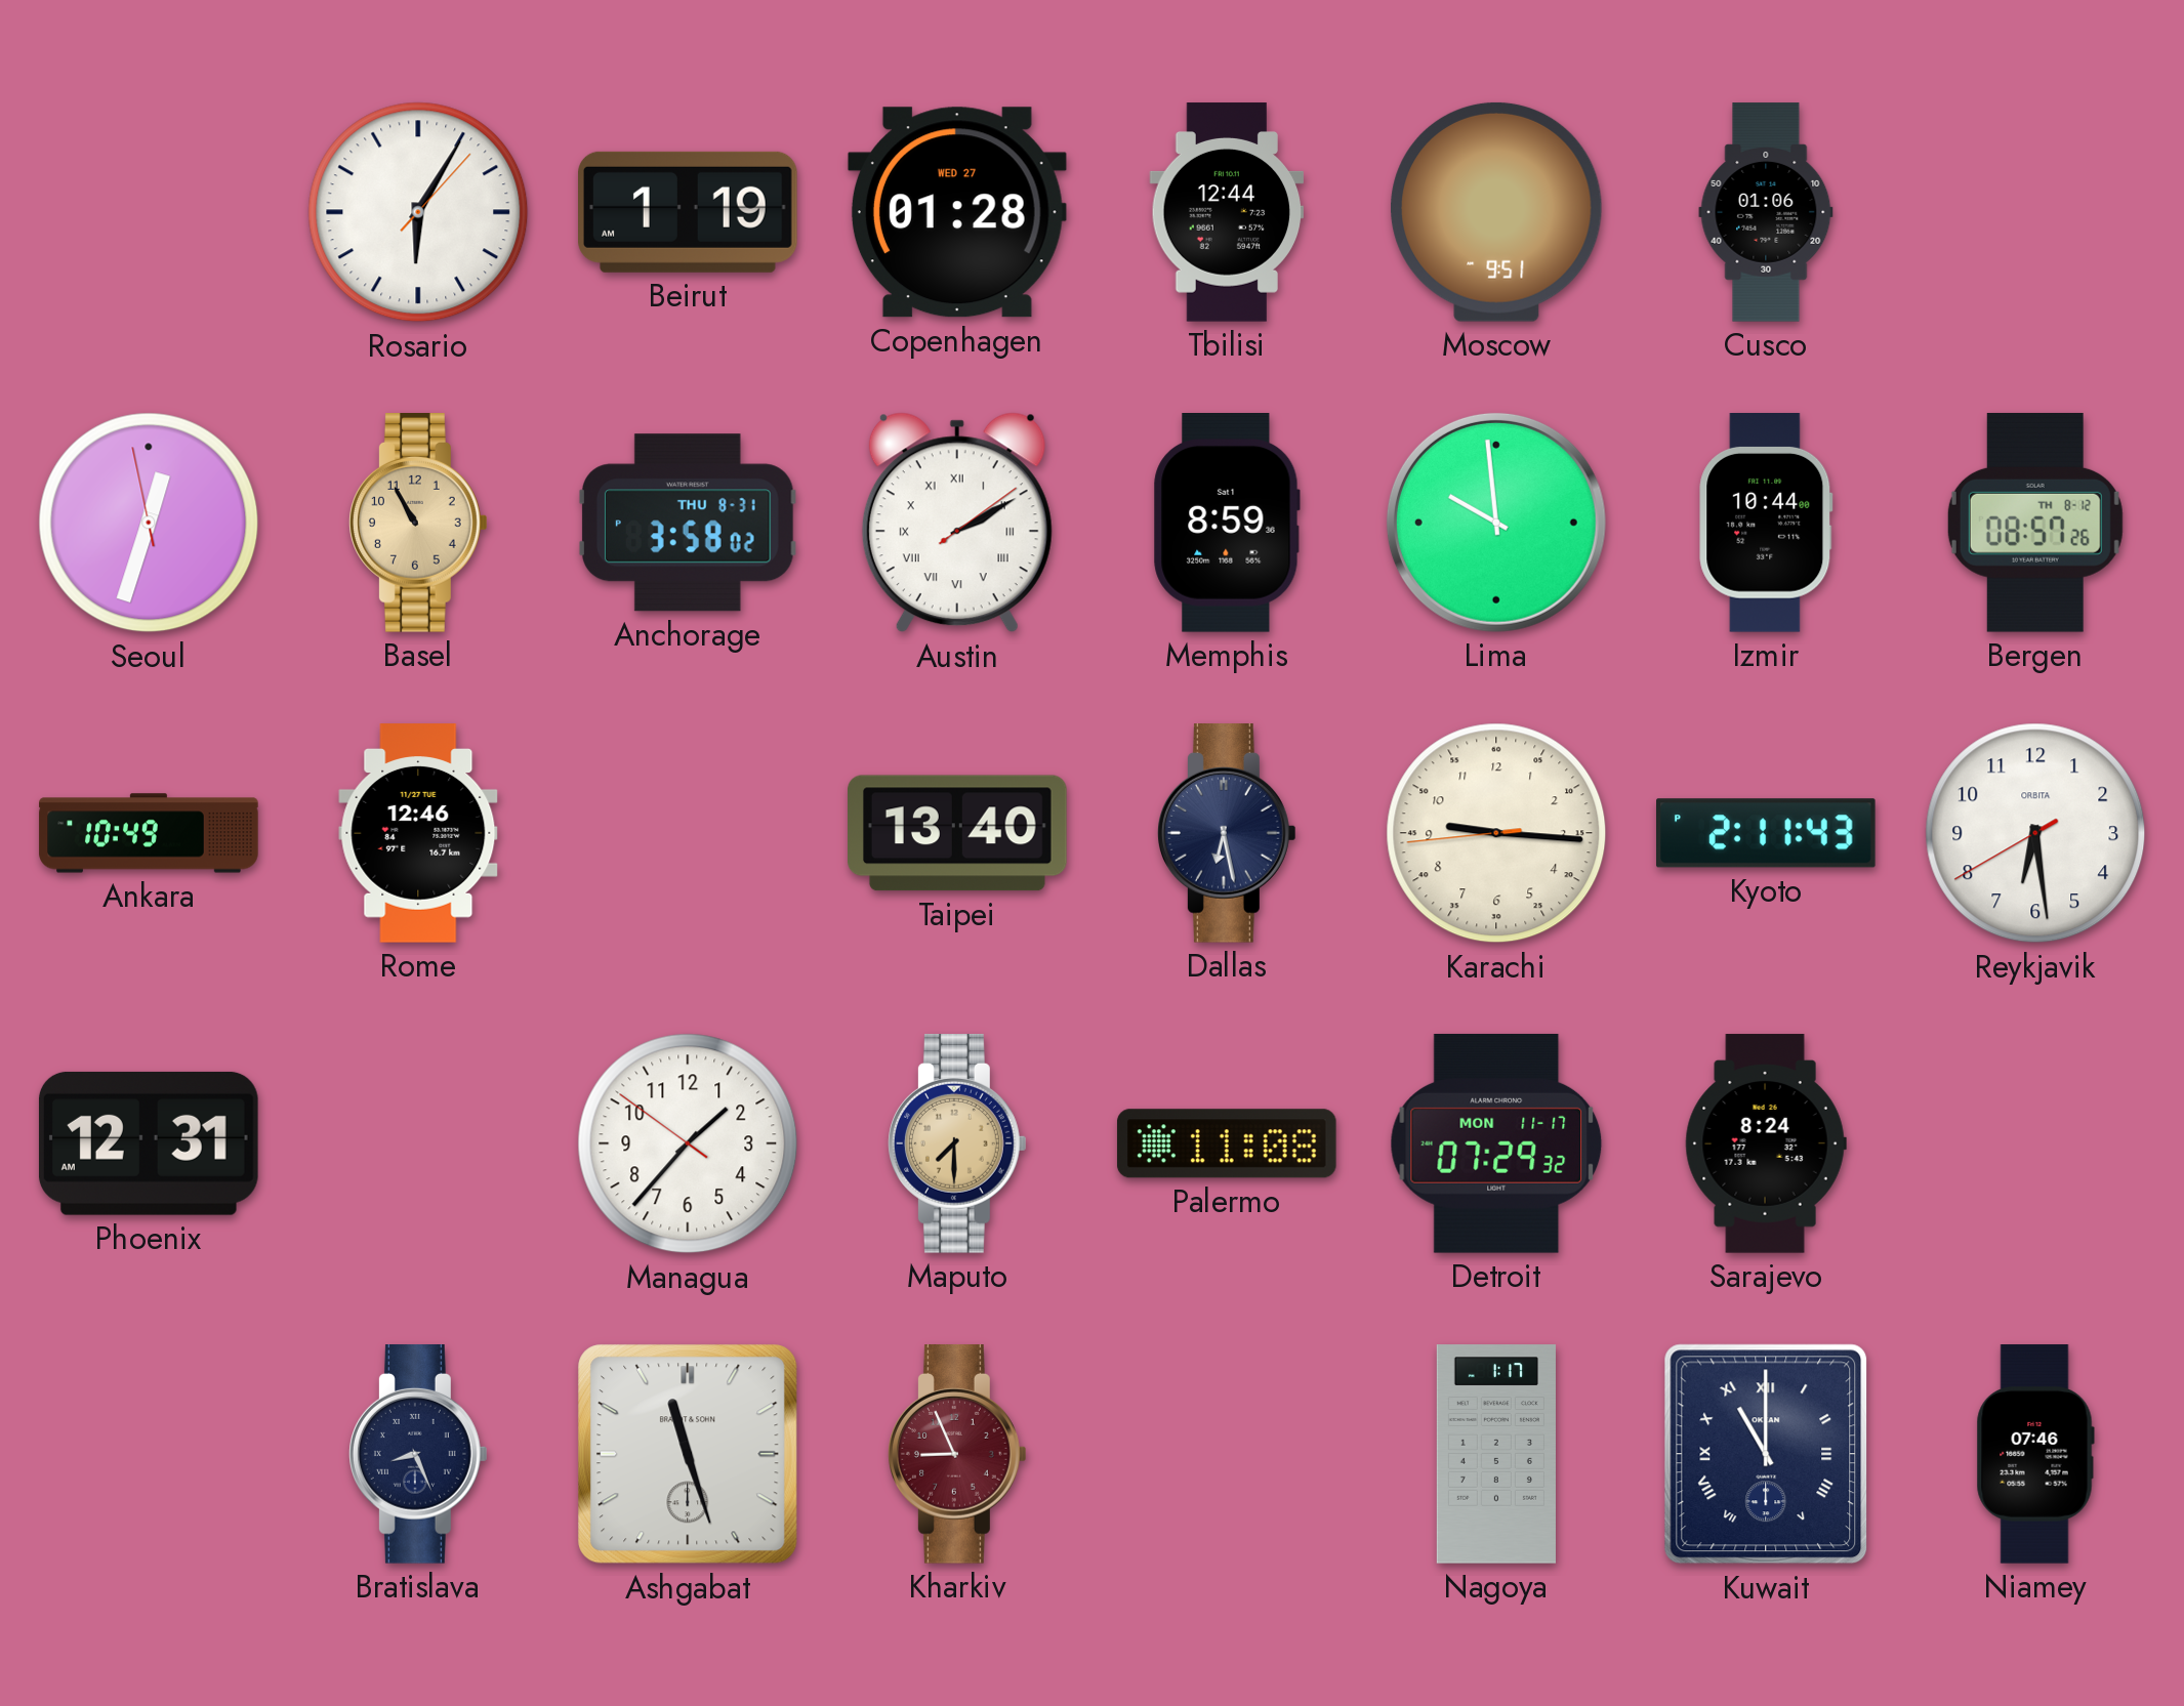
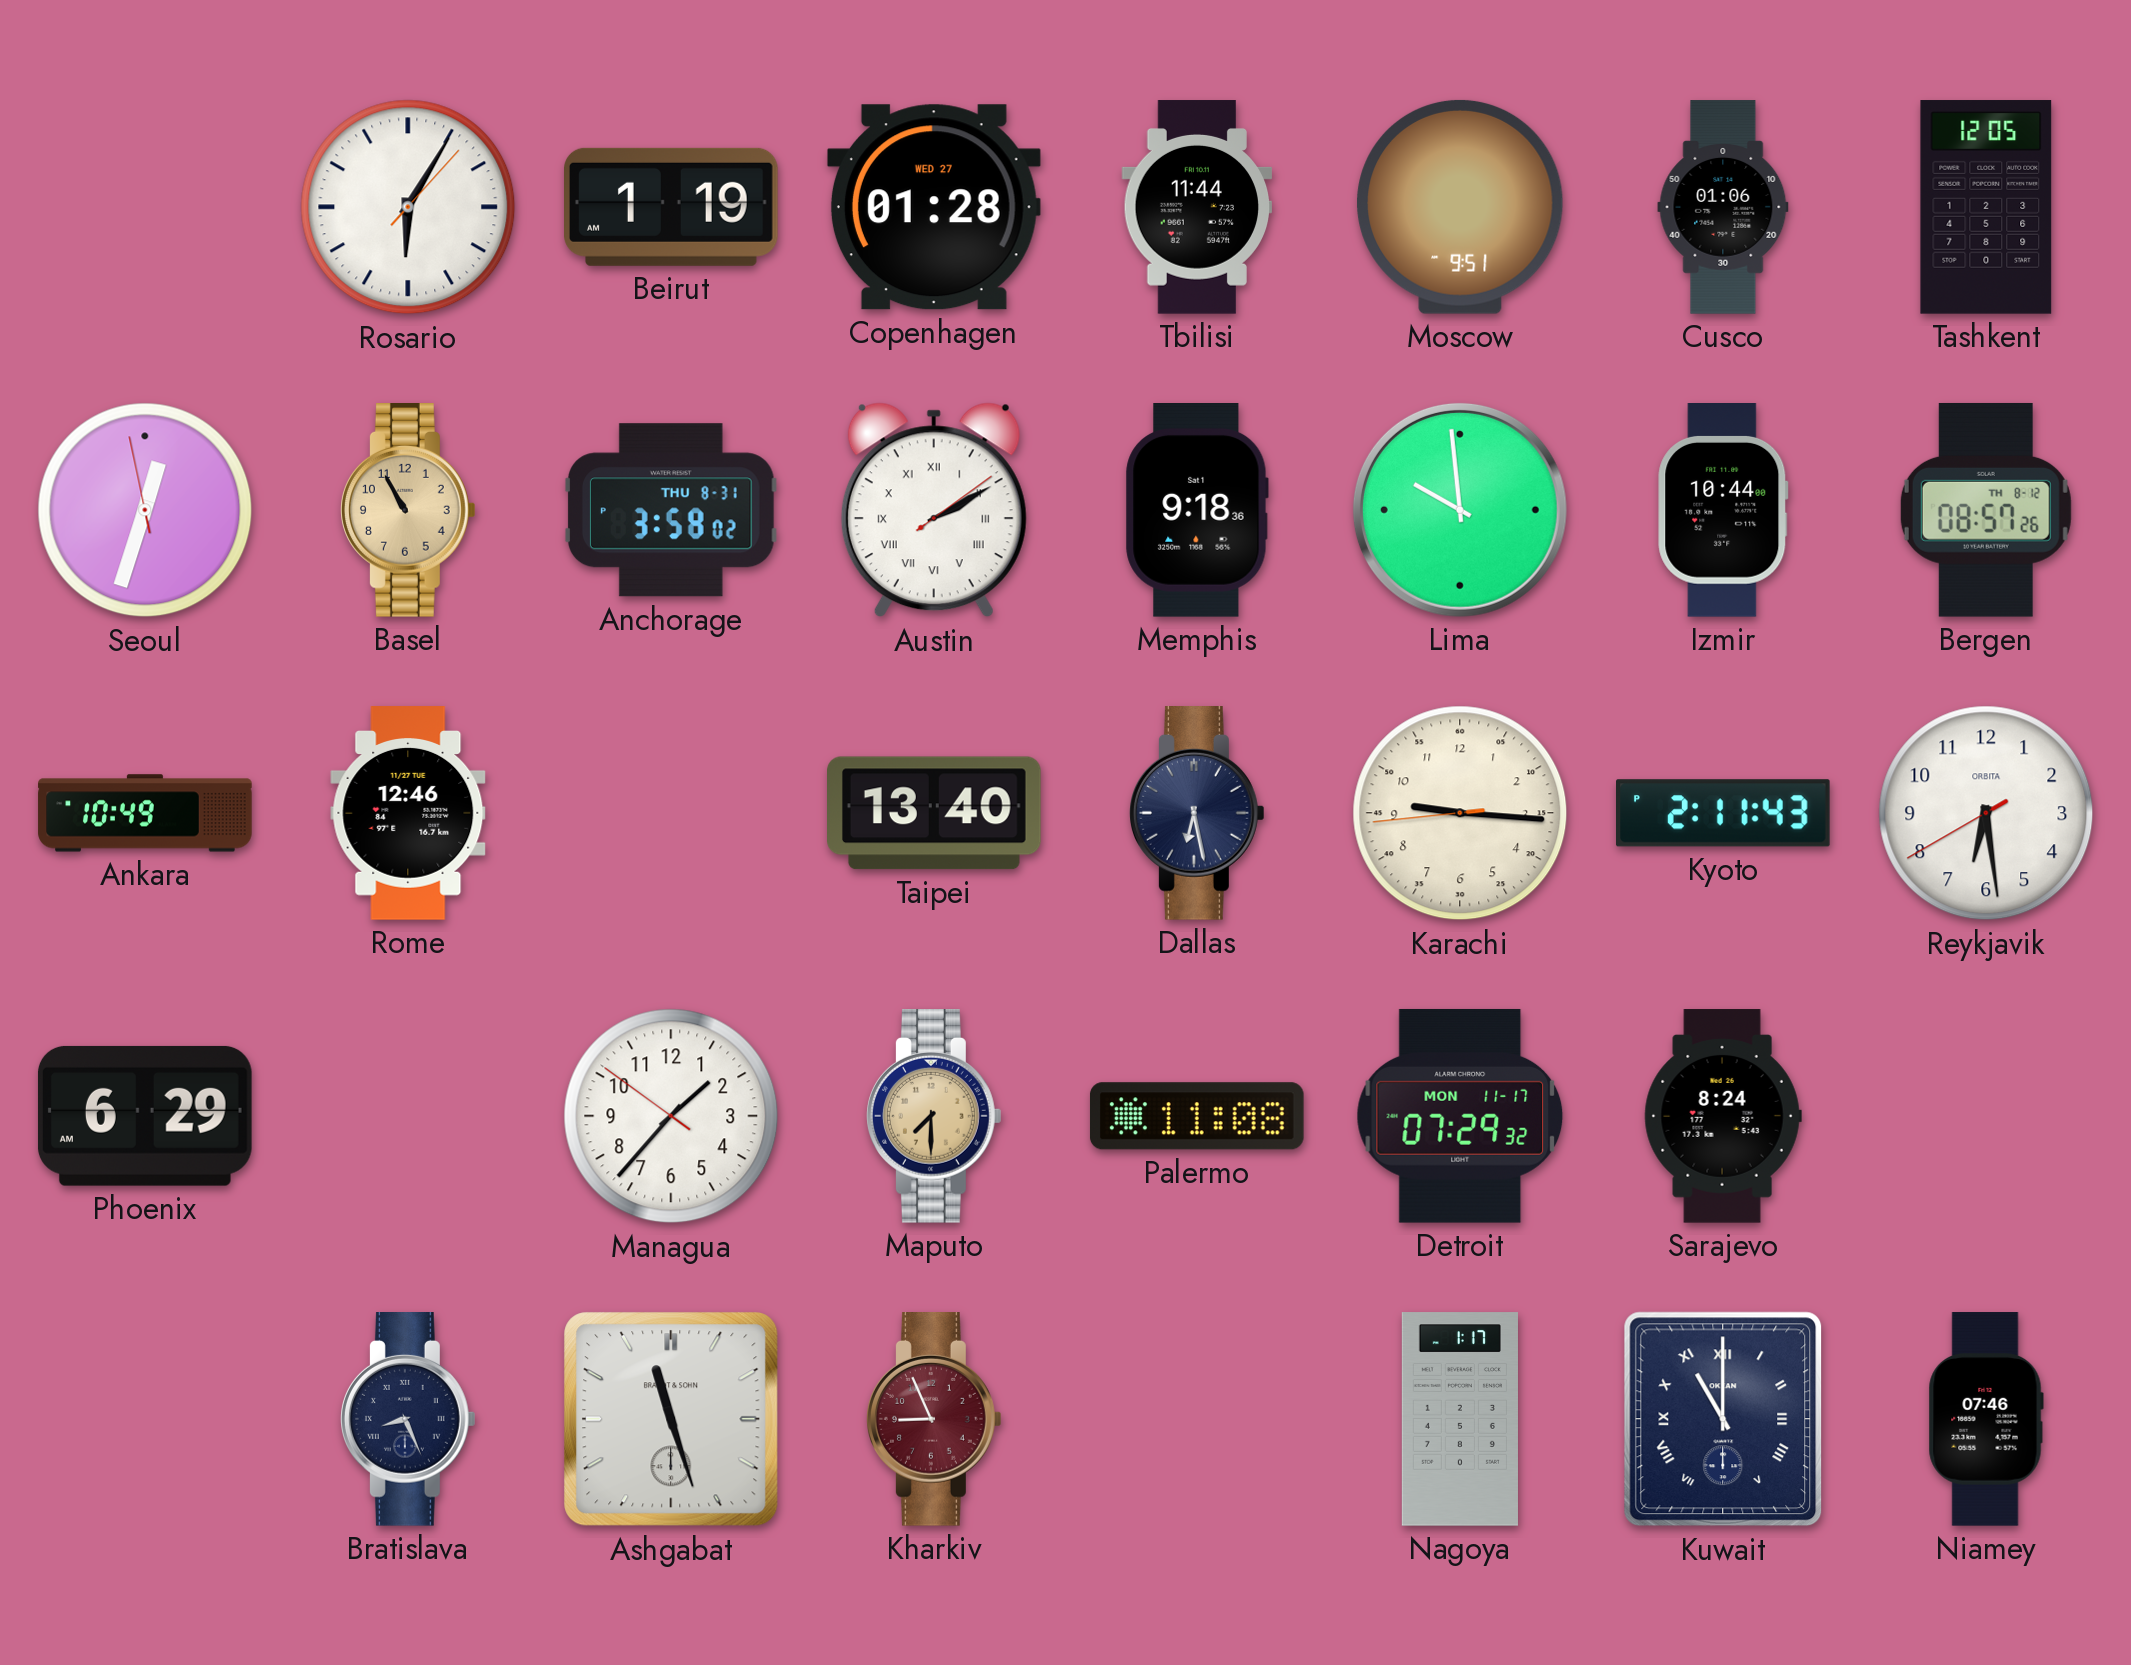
Tbilisi: 12:44 -> 11:44 (1197, 207)
Tashkent: none -> 12:05 (1986, 207)
Memphis: 8:59 -> 9:18 (1197, 511)
Phoenix: 12:31 -> 6:29 (145, 1116)
